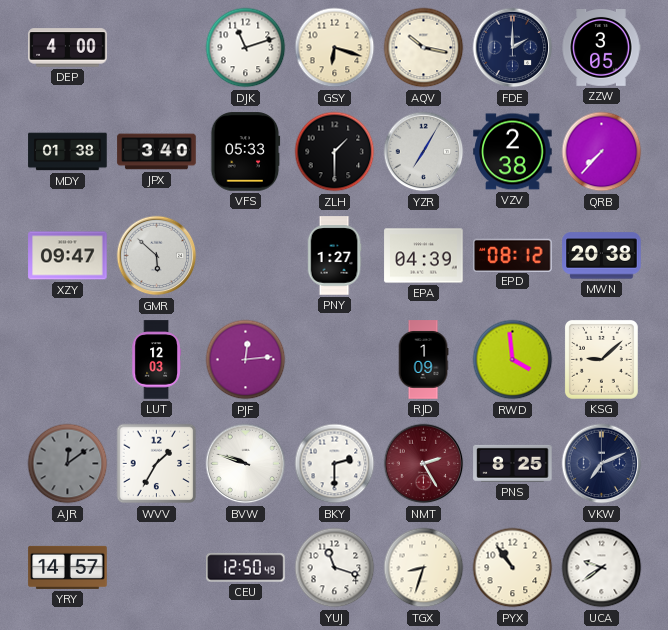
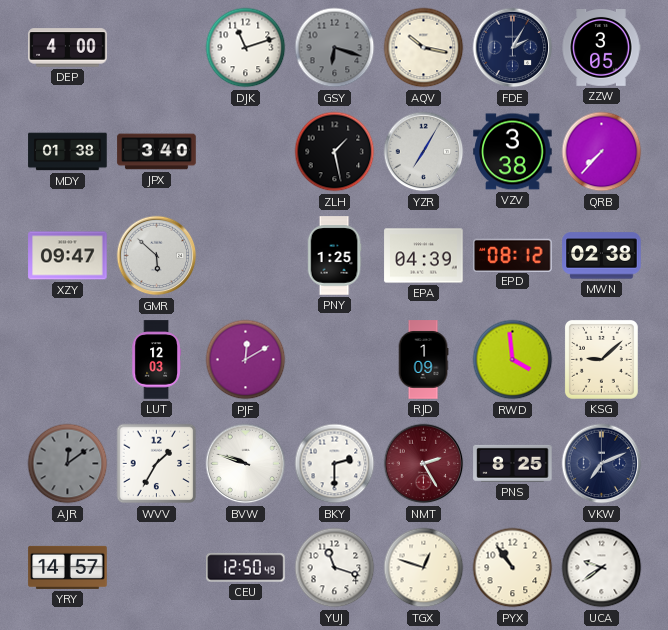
GSY dial: cream -> grey (335, 48)
FDE: 2:00 -> 2:05 (513, 48)
VFS: 05:33 -> none (246, 152)
ZLH: 1:30 -> 1:28 (335, 152)
VZV: 2:38 -> 3:38 (513, 152)
PNY: 1:27 -> 1:25 (334, 256)
MWN: 20:38 -> 02:38 (602, 256)
PJF: 12:14 -> 12:10 (246, 360)
TGX: 8:33 -> 12:48 (424, 568)
